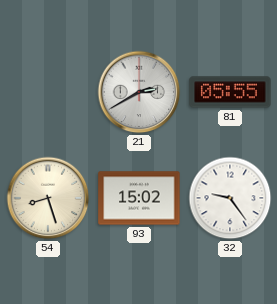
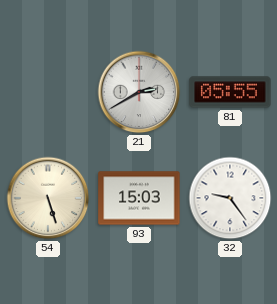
54: 8:27 -> 5:27 (48, 198)
93: 15:02 -> 15:03 (139, 198)
